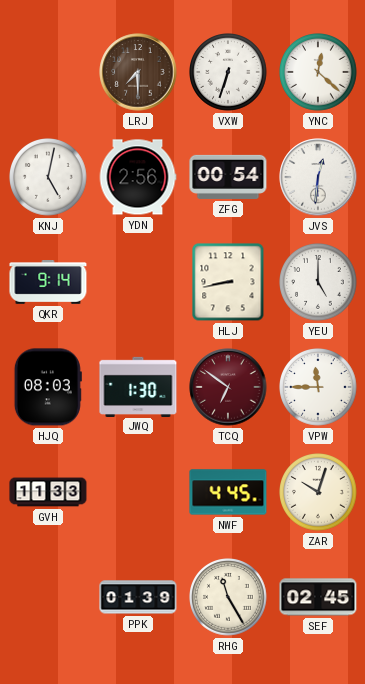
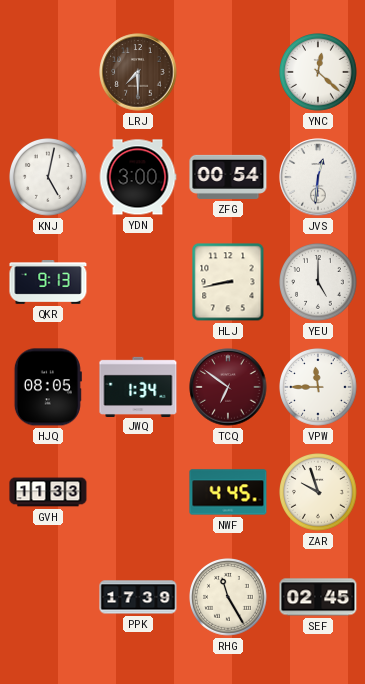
VXW: 6:33 -> none (229, 73)
YDN: 2:56 -> 3:00 (138, 177)
QKR: 9:14 -> 9:13 (48, 282)
HJQ: 08:03 -> 08:05 (48, 387)
JWQ: 1:30 -> 1:34 (138, 386)
ZAR: 10:03 -> 9:57 (319, 493)
PPK: 01:39 -> 17:39 (138, 597)
